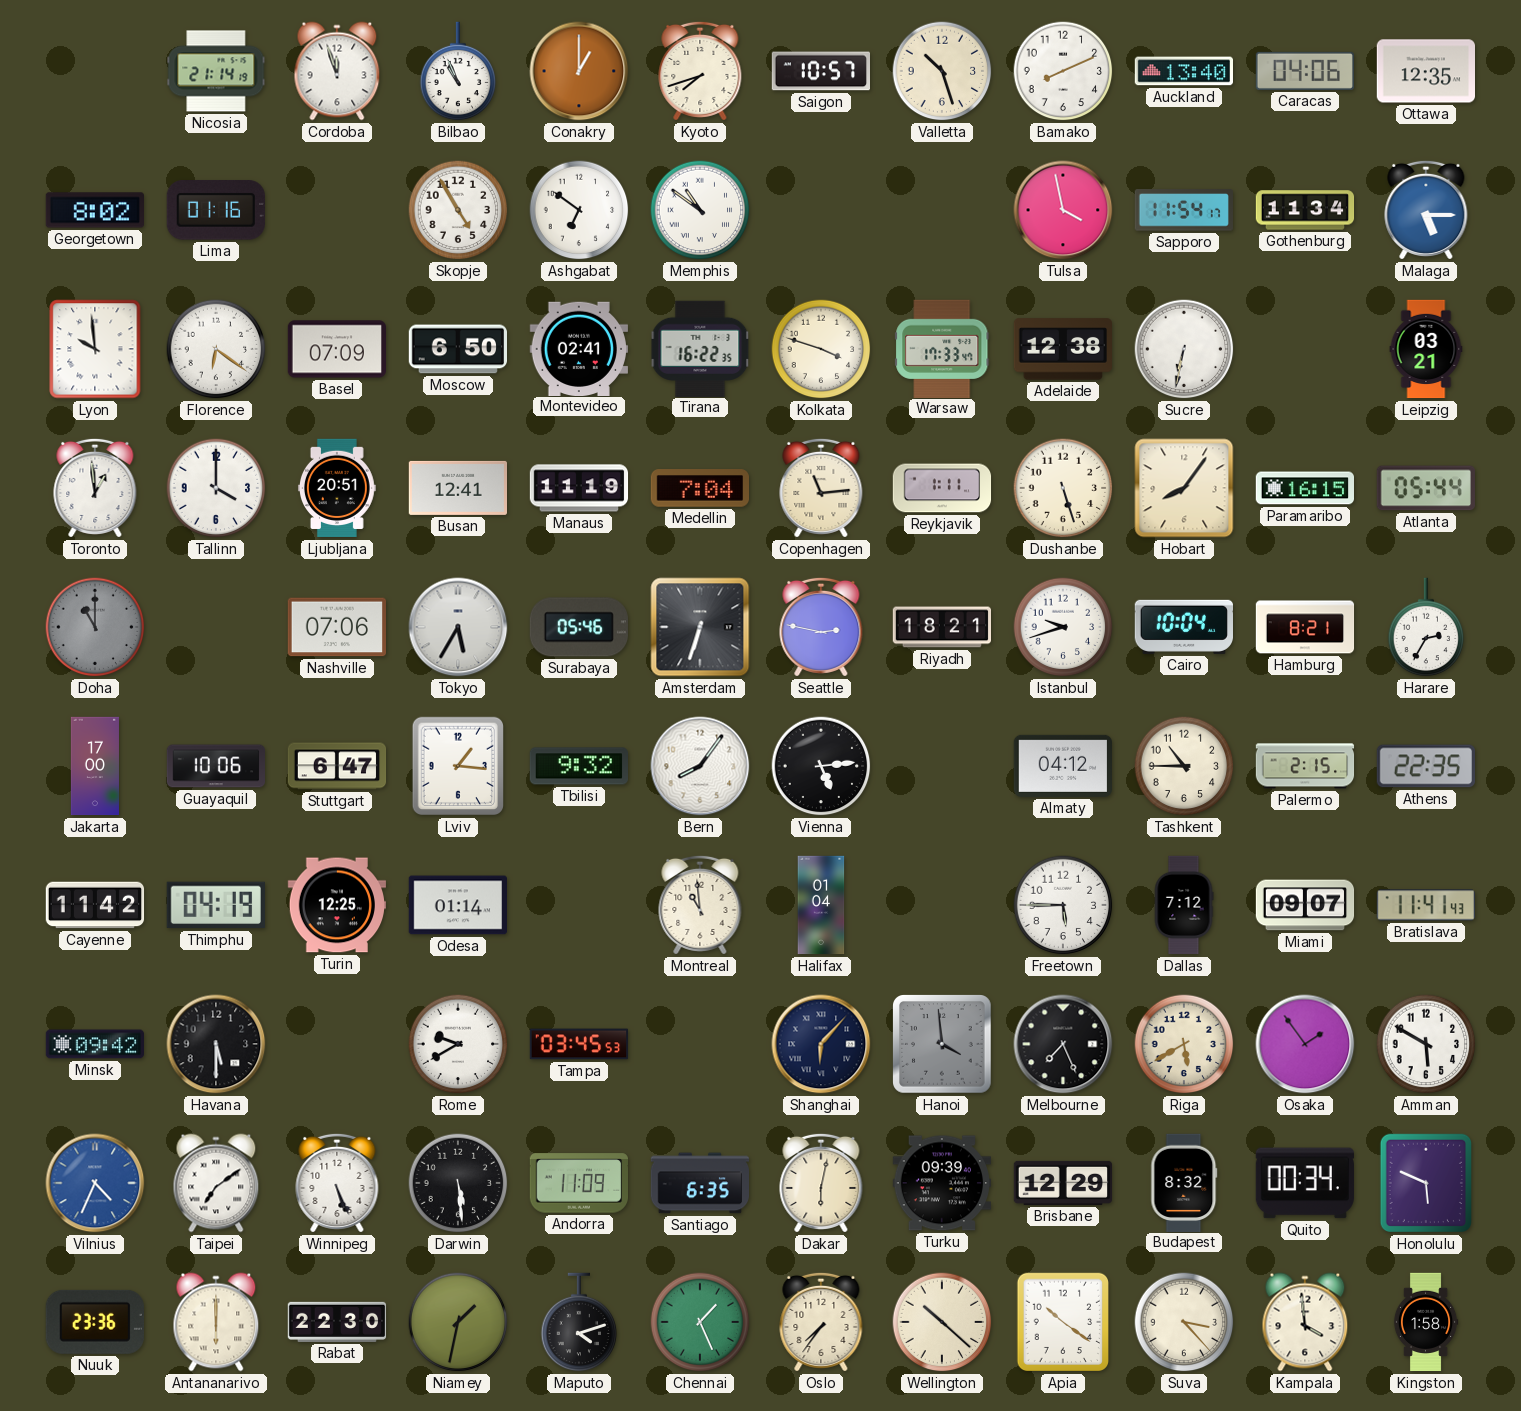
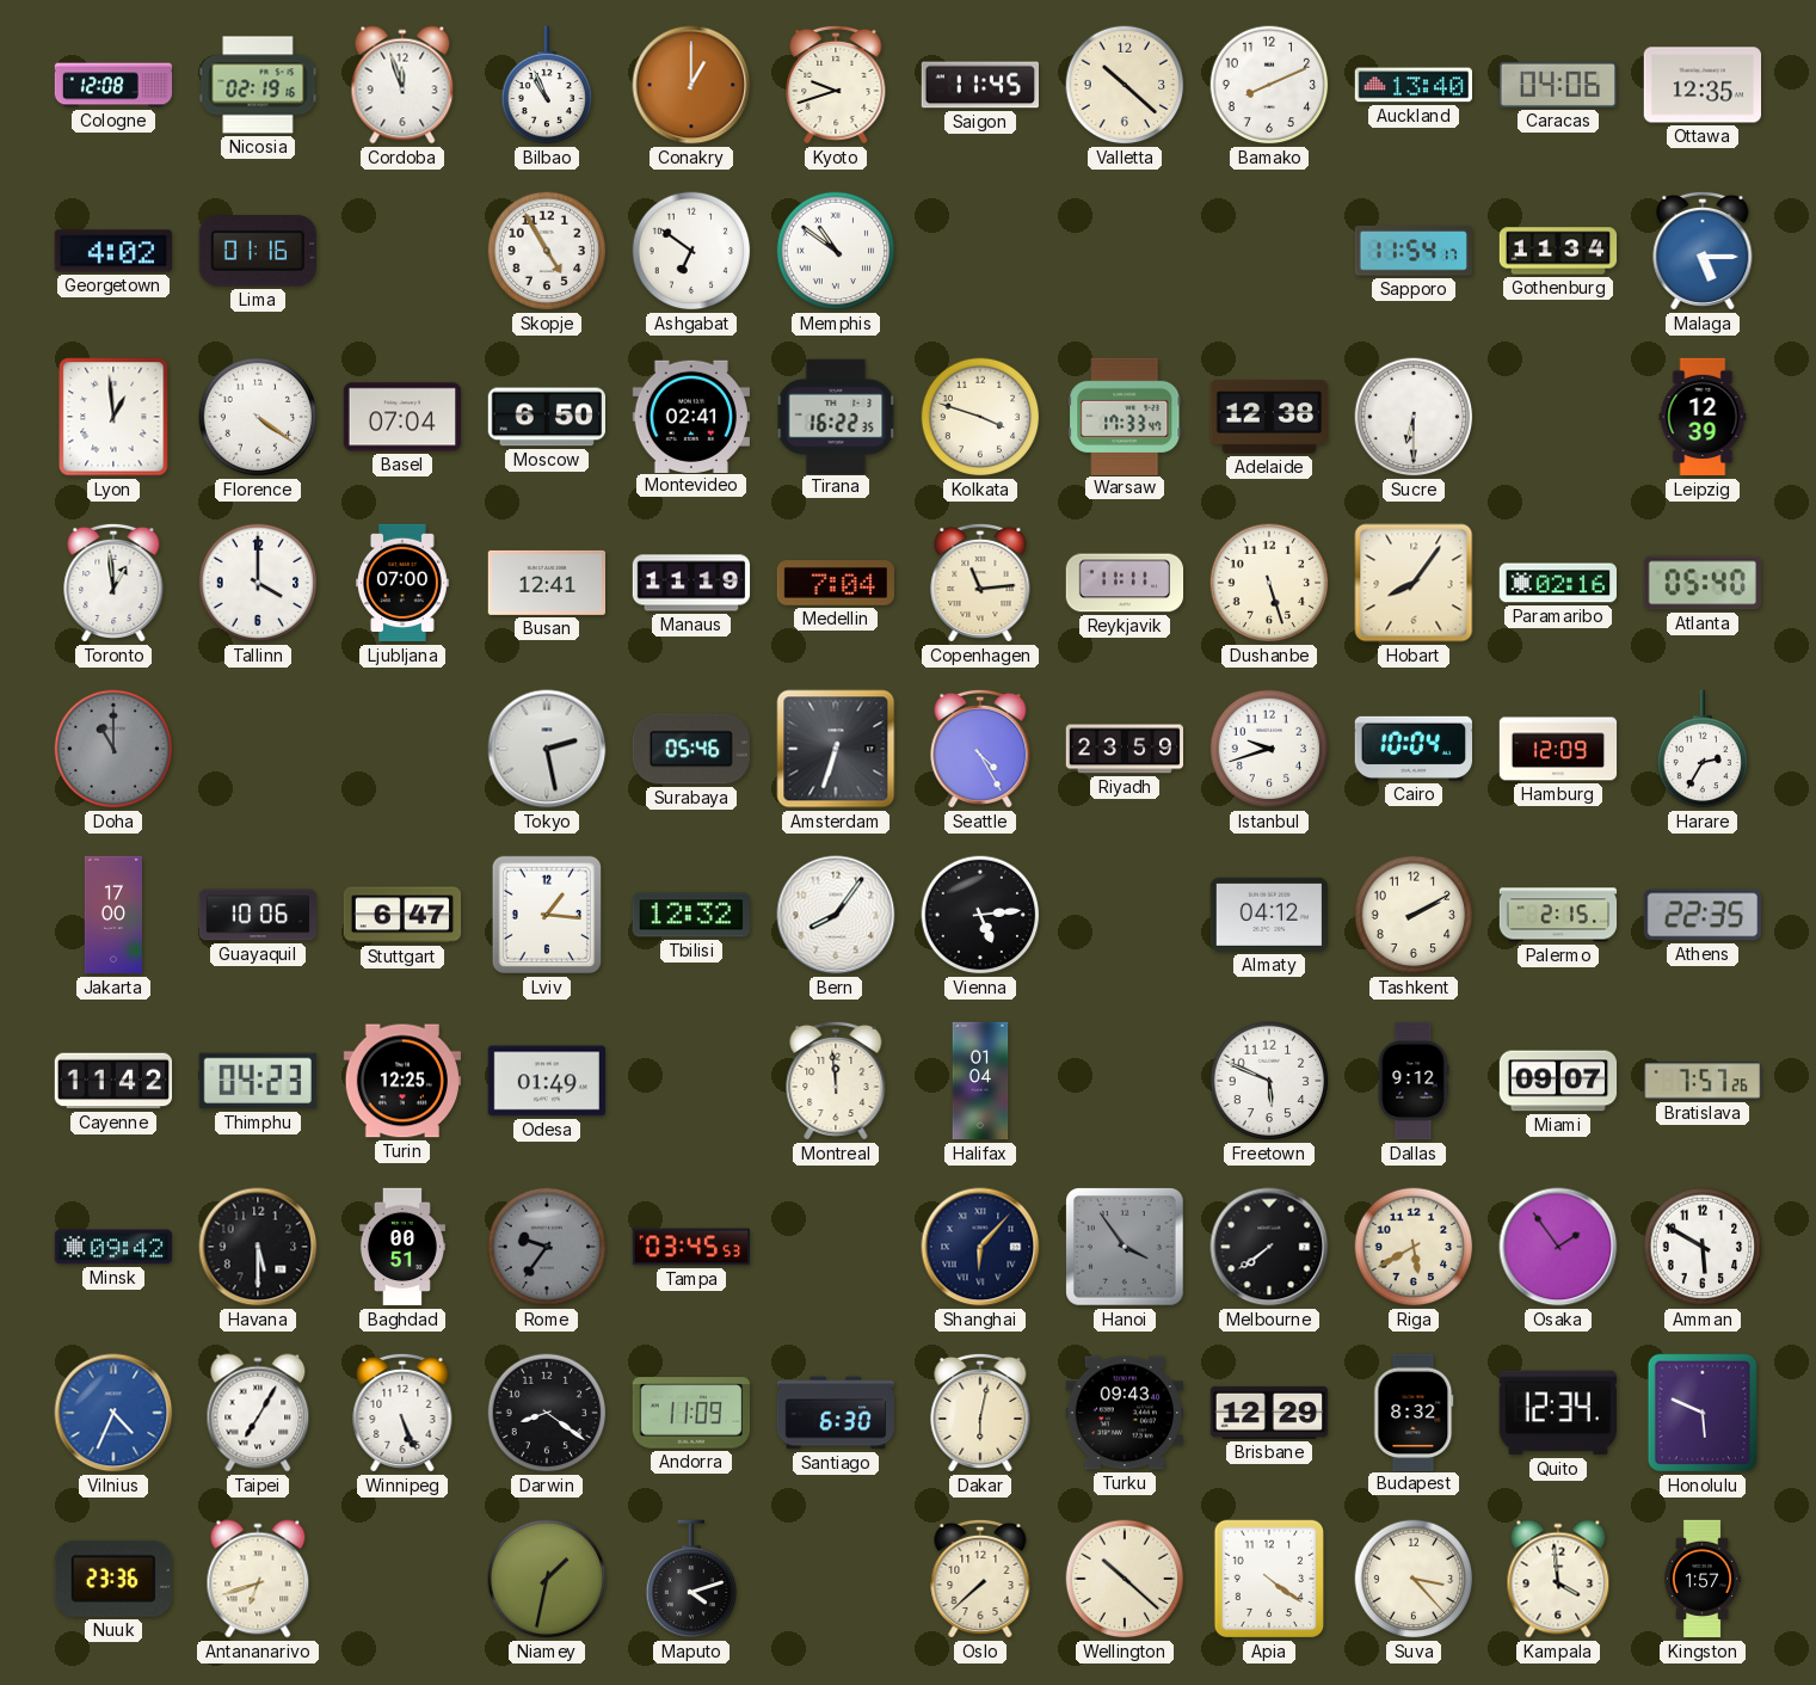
Cologne: none -> 12:08 (113, 85)
Nicosia: 21:14 -> 02:19 (258, 85)
Kyoto: 7:42 -> 9:42 (836, 85)
Saigon: 10:57 -> 11:45 (979, 85)
Valletta: 10:27 -> 10:22 (1125, 85)
Georgetown: 8:02 -> 4:02 (112, 251)
Tulsa: 3:58 -> none (1063, 210)
Lyon: 9:59 -> 12:59 (113, 417)
Florence: 6:21 -> 4:21 (258, 417)
Basel: 07:09 -> 07:04 (401, 417)
Sucre: 6:32 -> 6:30 (1414, 417)
Leipzig: 03:21 -> 12:39 (1703, 417)
Ljubljana: 20:51 -> 07:00 (402, 583)
Reykjavik: 1:11 -> 11:11 (1125, 583)
Paramaribo: 16:15 -> 02:16 (1557, 583)
Atlanta: 05:44 -> 05:40 (1703, 583)
Nashville: 07:06 -> none (336, 627)
Tokyo: 5:35 -> 2:28 (547, 749)
Seattle: 2:47 -> 4:25 (980, 749)
Riyadh: 18:21 -> 23:59 (1124, 749)
Hamburg: 8:21 -> 12:09 (1558, 749)
Tbilisi: 9:32 -> 12:32 (690, 915)
Tashkent: 10:45 -> 2:10 (1414, 915)
Thimphu: 04:19 -> 04:23 (258, 1081)
Odesa: 01:14 -> 01:49 (546, 1081)
Montreal: 10:59 -> 11:59 (836, 1081)
Freetown: 5:45 -> 5:49 (1269, 1081)
Dallas: 7:12 -> 9:12 (1414, 1081)
Bratislava: 11:41 -> 7:57 (1703, 1081)
Baghdad: none -> 00:51 (402, 1247)
Rome: 9:40 -> 9:36 (547, 1247)
Rome dial: white -> grey (547, 1247)
Hanoi: 3:59 -> 3:54 (1125, 1247)
Melbourne: 7:26 -> 7:39 (1269, 1247)
Taipei: 7:09 -> 7:05 (258, 1413)
Darwin: 5:29 -> 8:21 (547, 1413)
Santiago: 6:35 -> 6:30 (835, 1413)
Turku: 09:39 -> 09:43 (1124, 1413)
Quito: 00:34 -> 12:34 (1558, 1413)
Antananarivo: 6:00 -> 6:42 (258, 1579)
Rabat: 22:30 -> none (337, 1322)
Chennai: 1:26 -> none (700, 1322)
Oslo: 7:36 -> 7:38 (980, 1579)
Apia: 10:21 -> 4:21 (1268, 1579)
Kingston: 1:58 -> 1:57 (1703, 1579)
